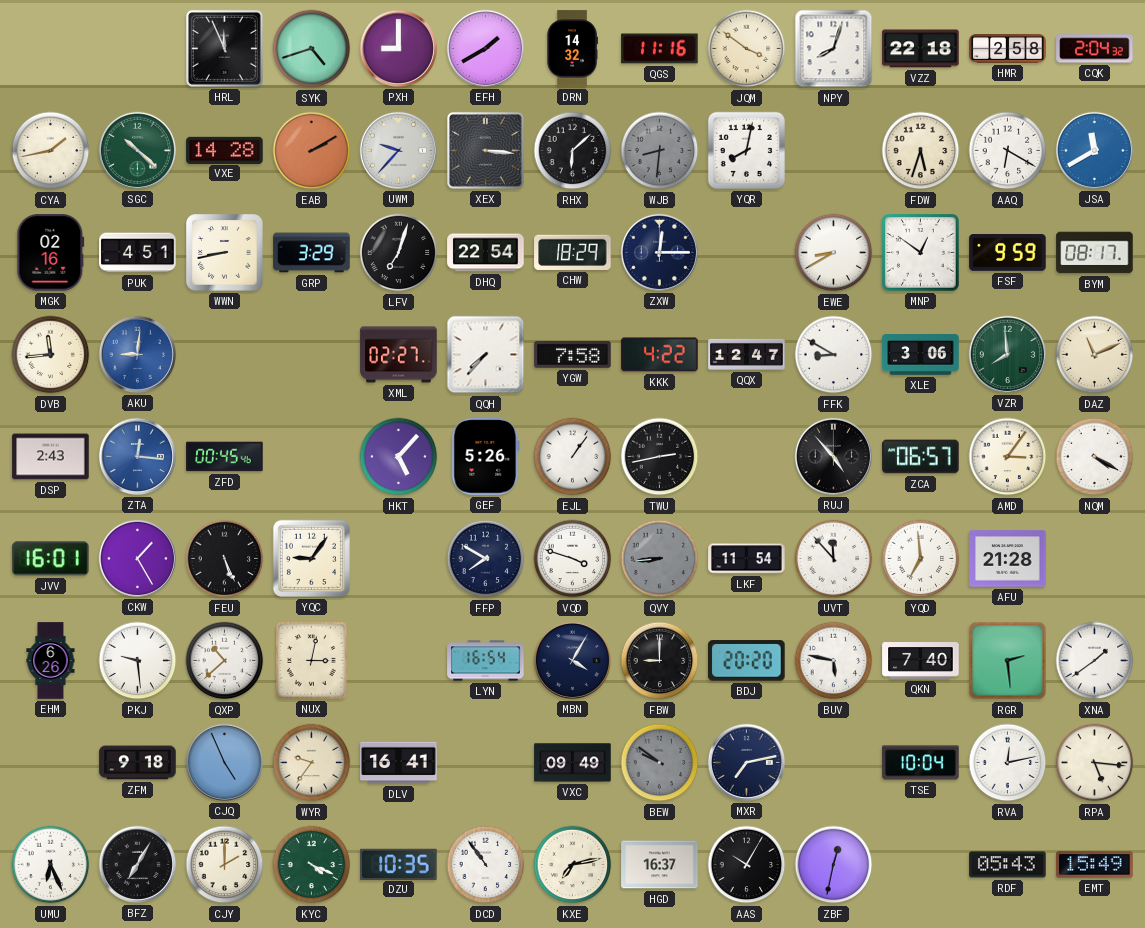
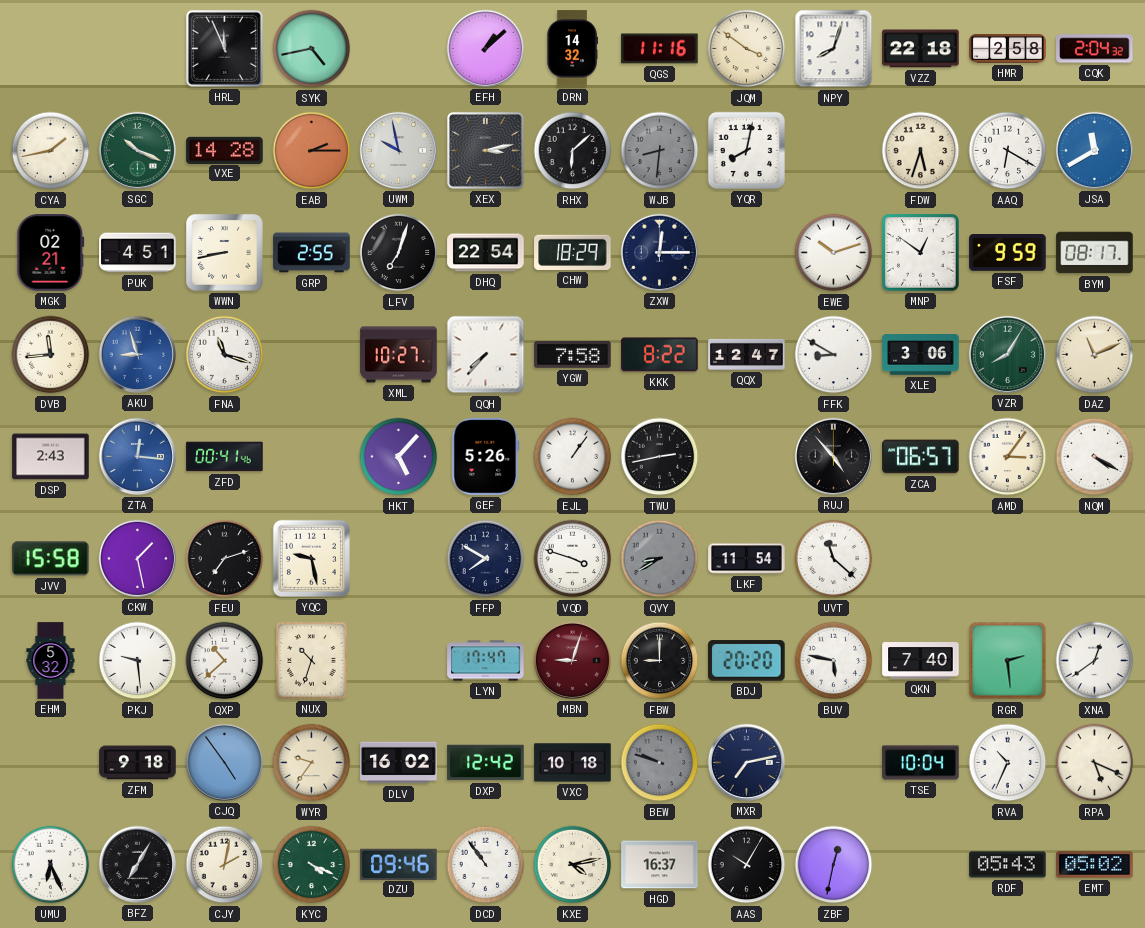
SYK: 4:42 -> 4:43 (312, 49)
PXH: 9:00 -> none (398, 48)
EFH: 1:40 -> 1:08 (485, 48)
SGC: 10:22 -> 10:19 (137, 150)
EAB: 2:10 -> 2:15 (312, 151)
UWM: 9:37 -> 9:58 (398, 150)
XEX: 3:16 -> 3:13 (485, 150)
MGK: 02:16 -> 02:21 (51, 253)
GRP: 3:29 -> 2:55 (312, 253)
EWE: 8:40 -> 10:12 (834, 253)
AKU: 9:01 -> 8:57 (137, 354)
FNA: none -> 11:18 (225, 355)
XML: 02:27 -> 10:27 (399, 355)
KKK: 4:22 -> 8:22 (660, 355)
VZR: 7:59 -> 8:05 (1007, 354)
ZFD: 00:45 -> 00:41 (225, 457)
JVV: 16:01 -> 15:58 (51, 559)
CKW: 1:25 -> 1:28 (137, 558)
FEU: 5:26 -> 7:12 (225, 559)
YQC: 9:06 -> 9:28 (311, 558)
QVY: 8:44 -> 8:40 (660, 559)
UVT: 11:53 -> 11:22 (834, 559)
YQD: 6:59 -> none (921, 559)
AFU: 21:28 -> none (1008, 559)
EHM: 6:26 -> 5:32 (51, 661)
NUX: 3:02 -> 10:33 (312, 661)
LYN: 16:54 -> 17:47 (486, 661)
MBN: 4:05 -> 9:03 (572, 660)
MBN dial: navy -> burgundy (572, 660)
XNA: 1:39 -> 12:39 (1095, 661)
CJQ: 4:56 -> 4:54 (224, 762)
DLV: 16:41 -> 16:02 (399, 763)
DXP: none -> 12:42 (486, 763)
VXC: 09:49 -> 10:18 (573, 763)
BEW: 9:51 -> 9:48 (660, 763)
RVA: 12:13 -> 10:34 (1008, 763)
RPA: 5:16 -> 5:19 (1095, 763)
CJY: 2:00 -> 2:02 (225, 865)
DZU: 10:35 -> 09:46 (399, 864)
KXE: 7:13 -> 4:13 (573, 865)
EMT: 15:49 -> 05:02 (1095, 865)
